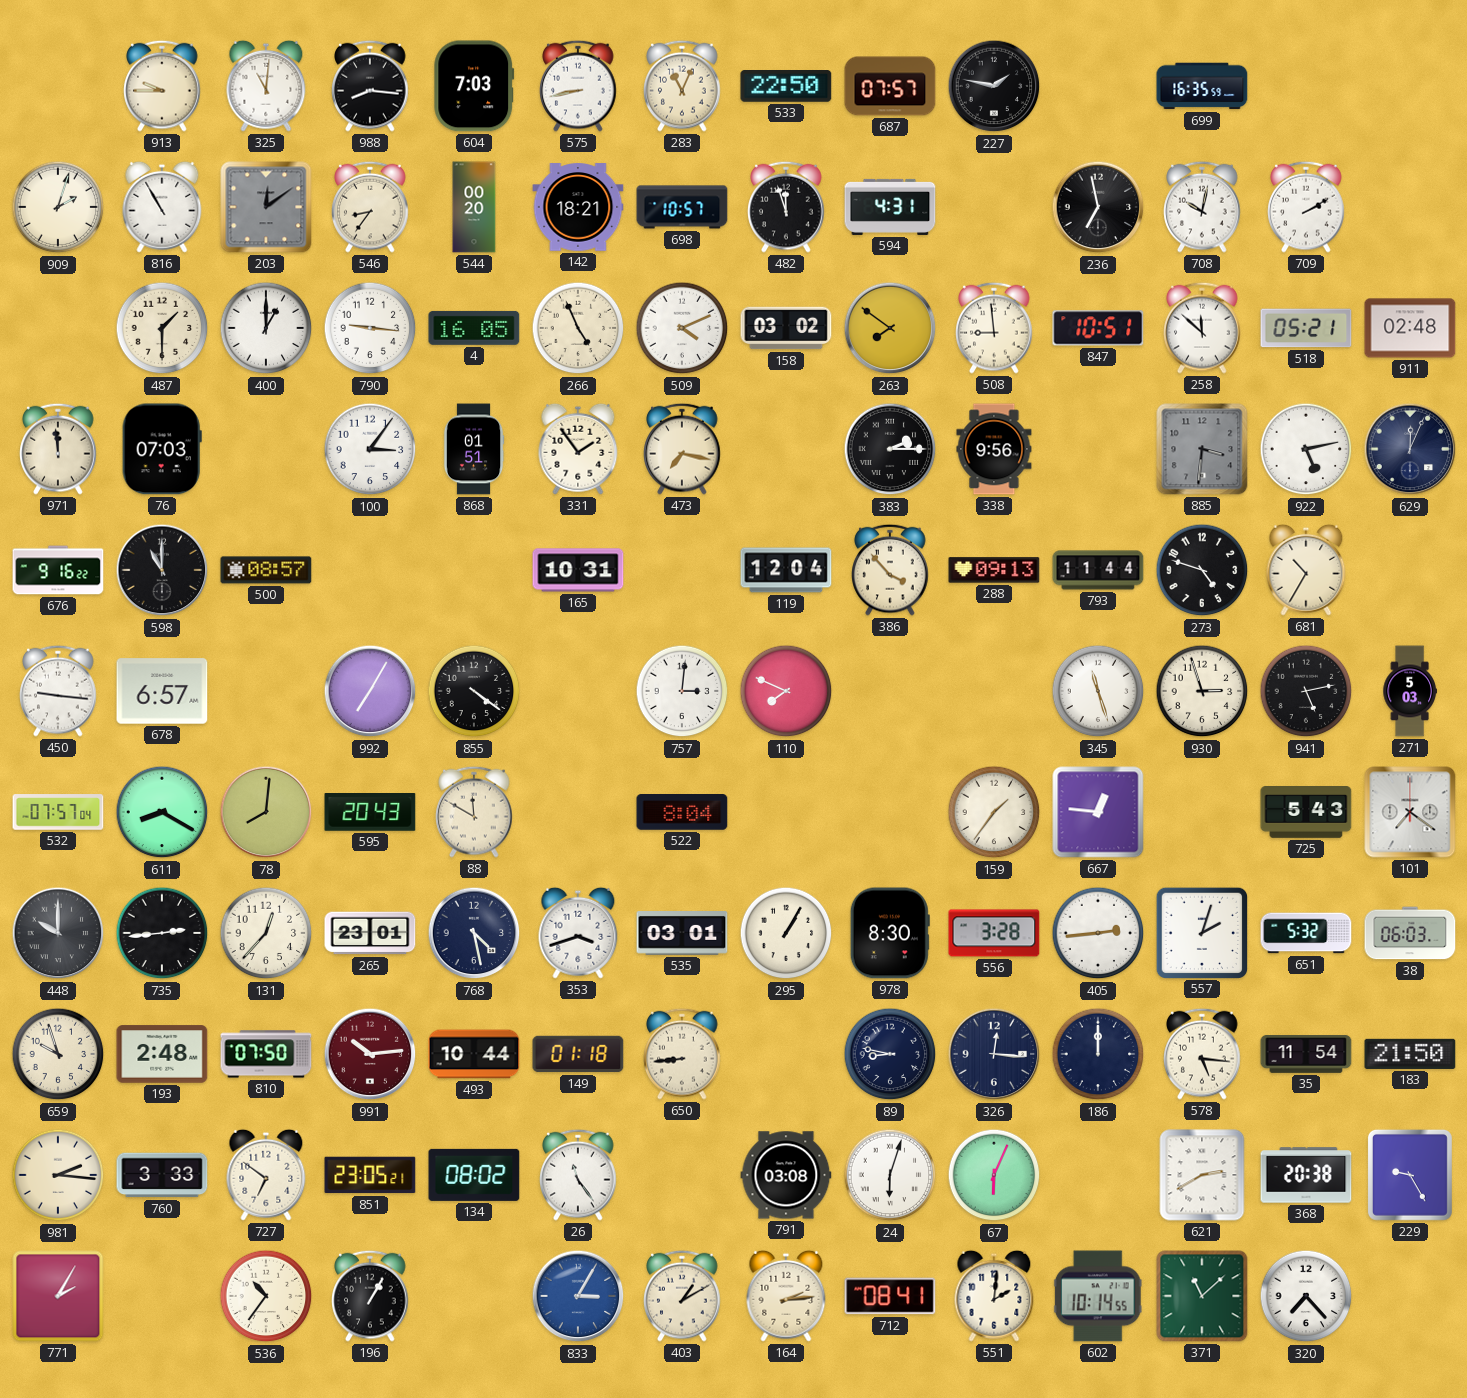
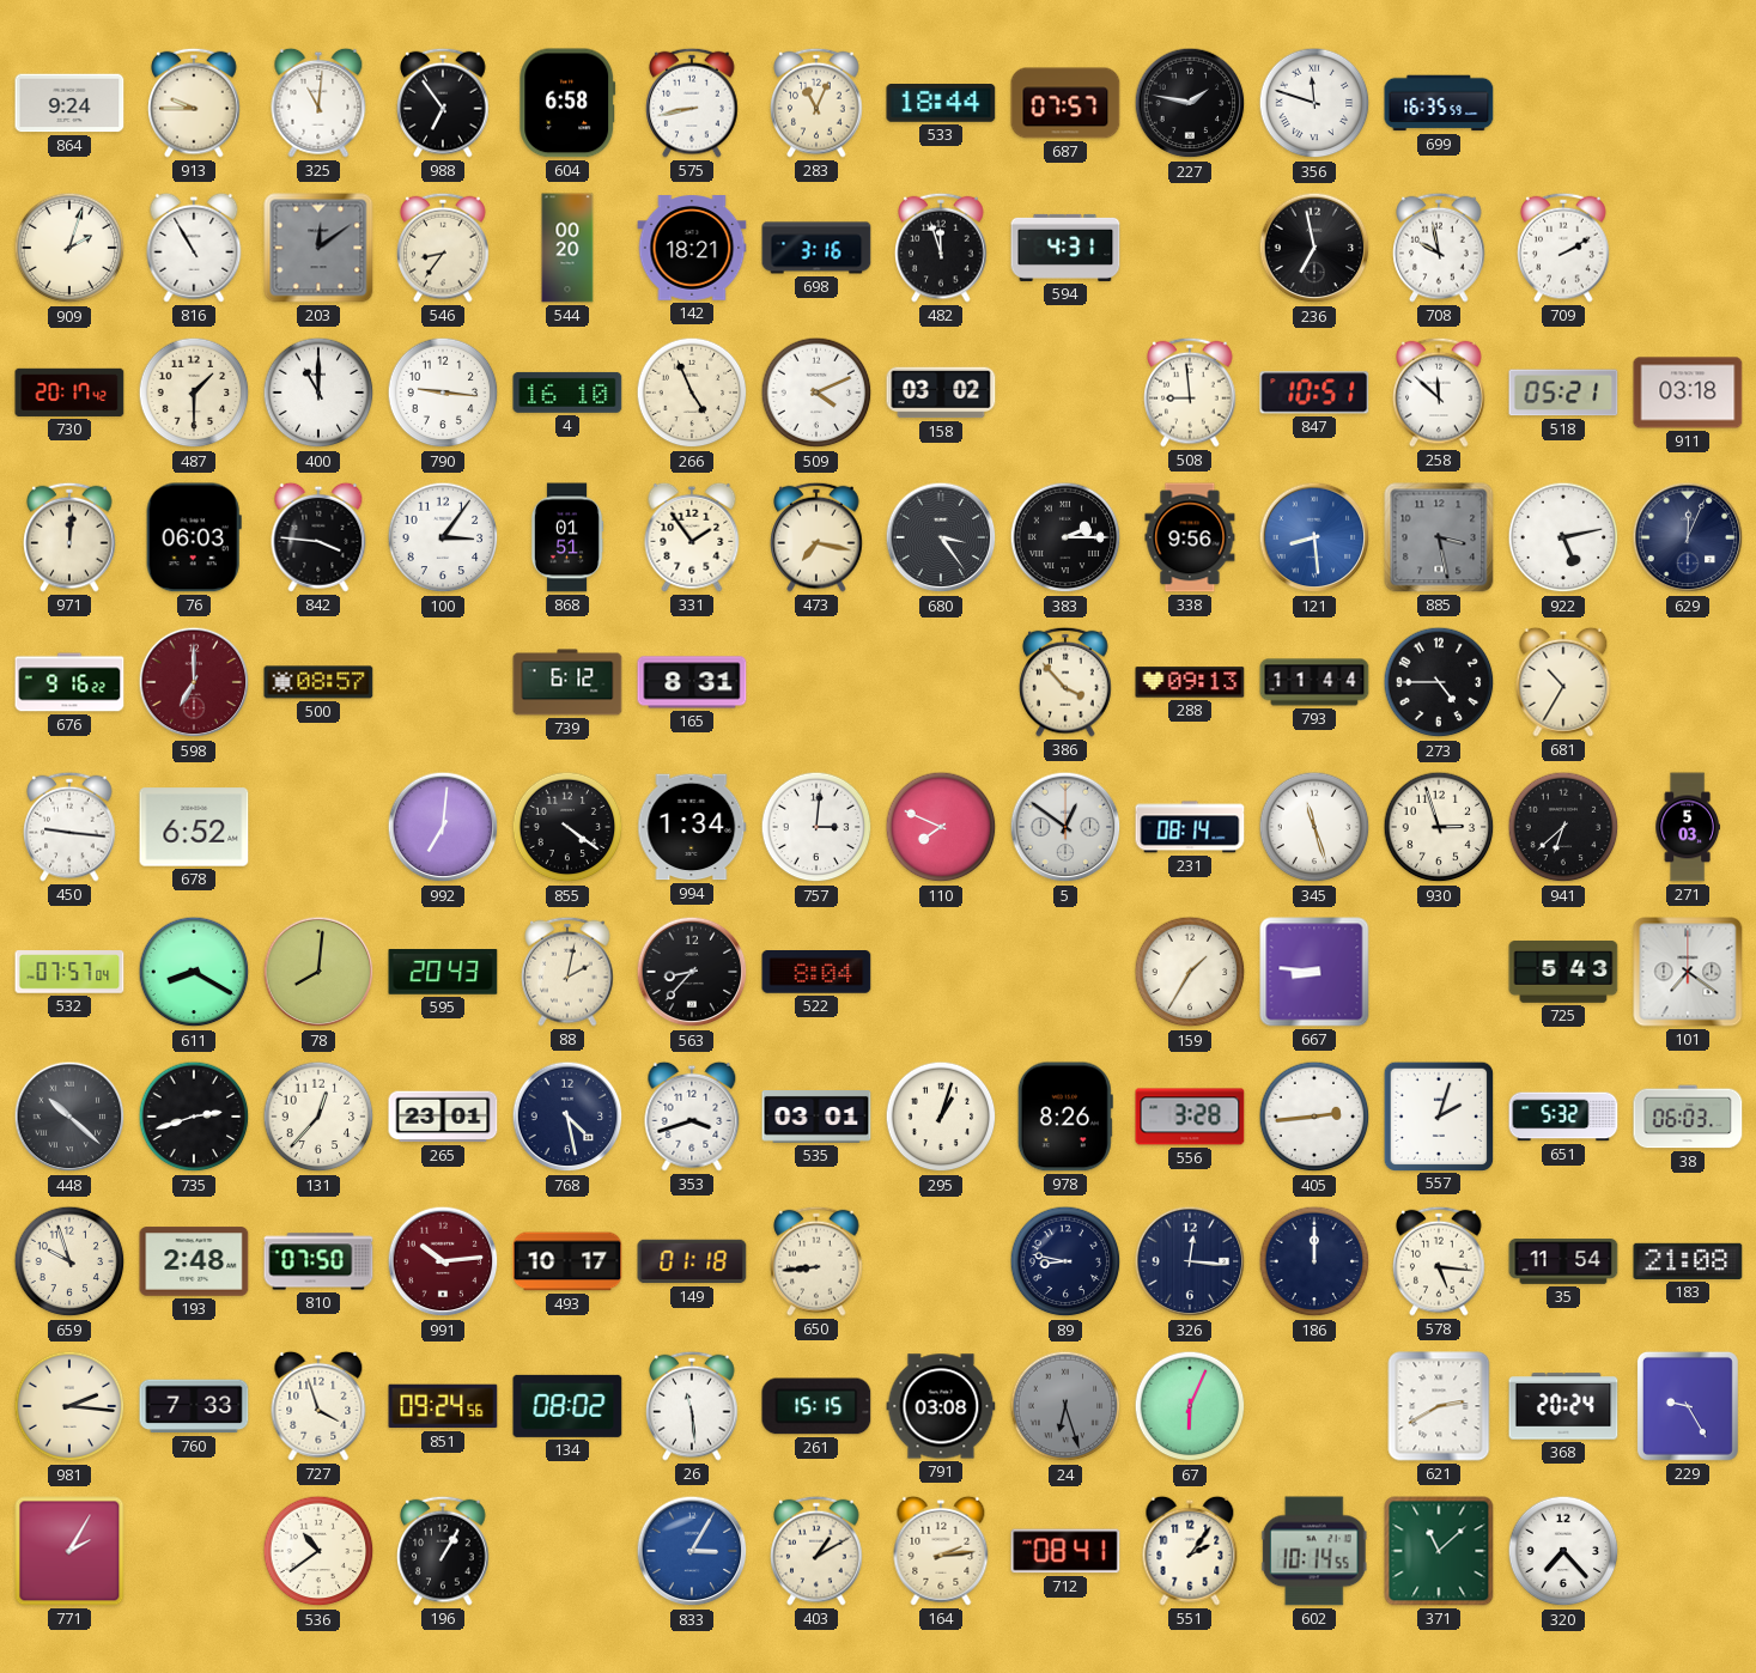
864: none -> 9:24 (69, 103)
988: 8:16 -> 6:54 (443, 103)
604: 7:03 -> 6:58 (567, 103)
533: 22:50 -> 18:44 (941, 104)
356: none -> 11:48 (1314, 103)
698: 10:57 -> 3:16 (816, 248)
708: 10:02 -> 9:58 (1439, 248)
730: none -> 20:17 (69, 393)
400: 1:00 -> 11:00 (318, 393)
4: 16:05 -> 16:10 (567, 393)
263: 7:51 -> none (890, 328)
911: 02:48 -> 03:18 (1688, 393)
971: 11:59 -> 12:01 (69, 537)
76: 07:03 -> 06:03 (194, 537)
842: none -> 3:46 (318, 537)
680: none -> 3:24 (941, 537)
121: none -> 8:29 (1314, 537)
885: 3:31 -> 3:28 (1439, 537)
598: 11:00 -> 7:00 (194, 682)
598 dial: black -> burgundy (194, 682)
739: none -> 6:12 (567, 682)
165: 10:31 -> 8:31 (692, 682)
119: 12:04 -> none (786, 570)
273: 4:48 -> 4:45 (1439, 682)
678: 6:57 -> 6:52 (194, 827)
992: 7:05 -> 7:01 (443, 827)
994: none -> 1:34 (692, 827)
5: none -> 12:51 (1065, 827)
231: none -> 08:14 (1190, 827)
941: 5:13 -> 6:38 (1563, 827)
88: 11:50 -> 2:02 (567, 972)
563: none -> 8:37 (692, 972)
159: 1:36 -> 1:35 (1190, 972)
667: 12:46 -> 8:46 (1314, 972)
448: 10:00 -> 10:22 (69, 1117)
735: 2:44 -> 2:42 (194, 1117)
295: 1:05 -> 1:03 (941, 1117)
978: 8:30 -> 8:26 (1065, 1117)
493: 10:44 -> 10:17 (567, 1261)
183: 21:50 -> 21:08 (1688, 1261)
760: 3:33 -> 7:33 (194, 1406)
727: 6:51 -> 3:57 (318, 1406)
851: 23:05 -> 09:24 (443, 1406)
26: 11:24 -> 11:29 (692, 1406)
261: none -> 15:15 (816, 1406)
24: 6:03 -> 6:27 (1065, 1406)
24 dial: white -> grey (1065, 1406)
368: 20:38 -> 20:24 (1563, 1406)
536: 10:36 -> 10:39 (318, 1551)
551: 2:01 -> 2:06 (1190, 1551)
